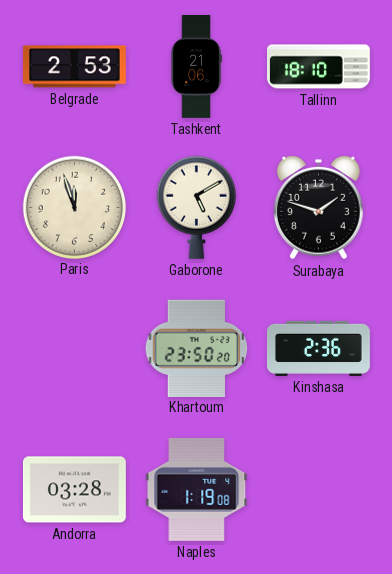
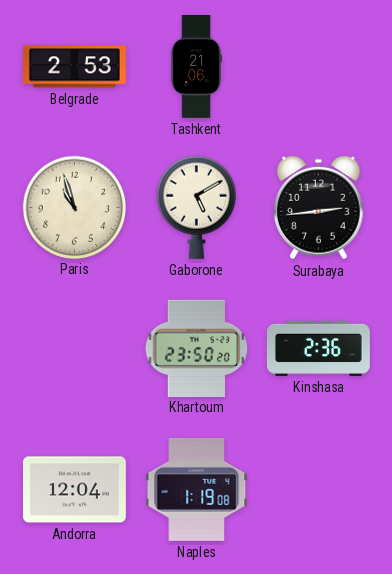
Tallinn: 18:10 -> none (319, 67)
Paris: 11:57 -> 10:57 (74, 207)
Surabaya: 1:48 -> 2:44 (319, 208)
Andorra: 03:28 -> 12:04 (74, 490)
